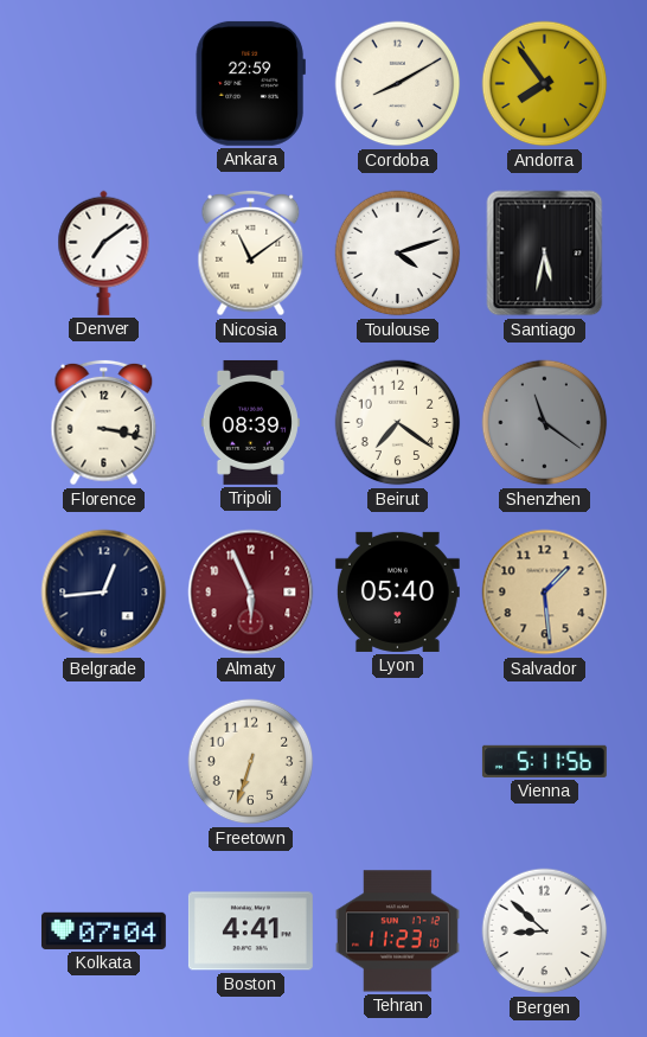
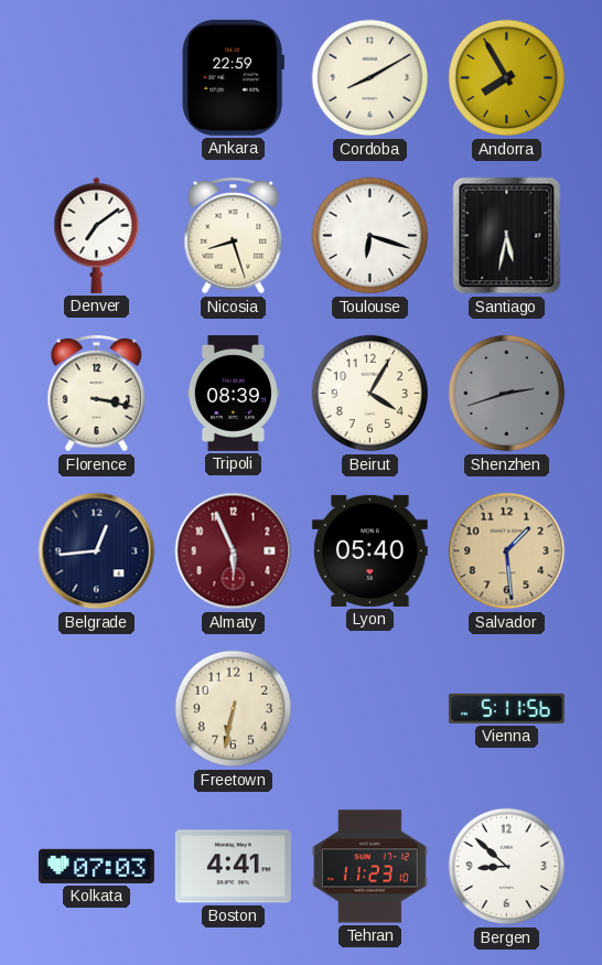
Andorra: 7:54 -> 7:55 (507, 78)
Nicosia: 11:09 -> 8:27 (234, 236)
Toulouse: 4:12 -> 6:18 (370, 236)
Beirut: 7:21 -> 4:05 (370, 394)
Shenzhen: 11:21 -> 2:42 (507, 394)
Freetown: 6:33 -> 6:32 (234, 709)
Kolkata: 07:04 -> 07:03 (96, 866)
